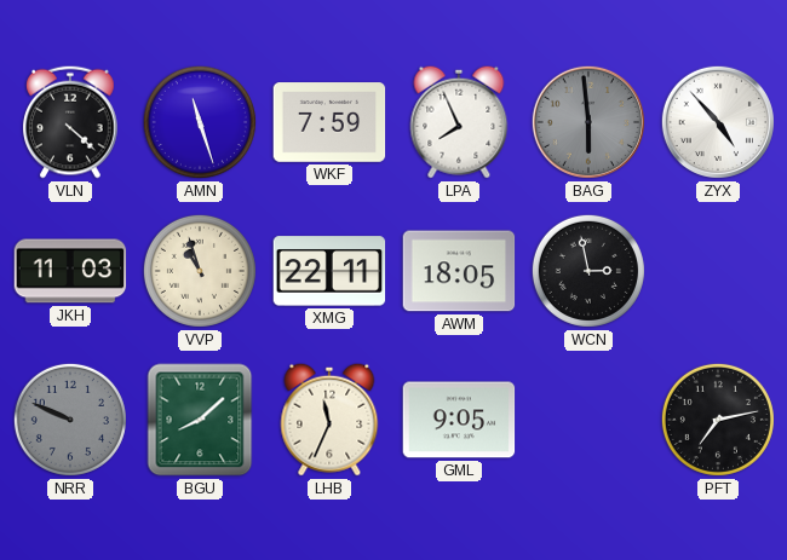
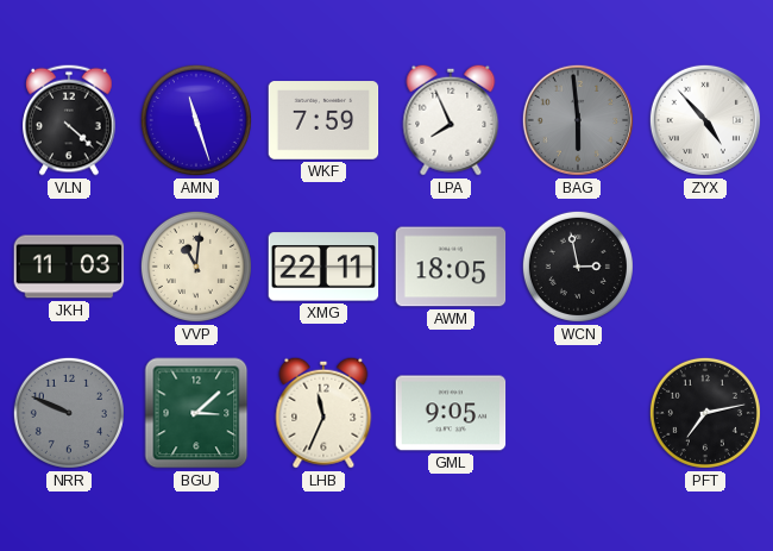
VVP: 10:57 -> 11:01 (196, 267)
BGU: 8:08 -> 3:08 (196, 413)
